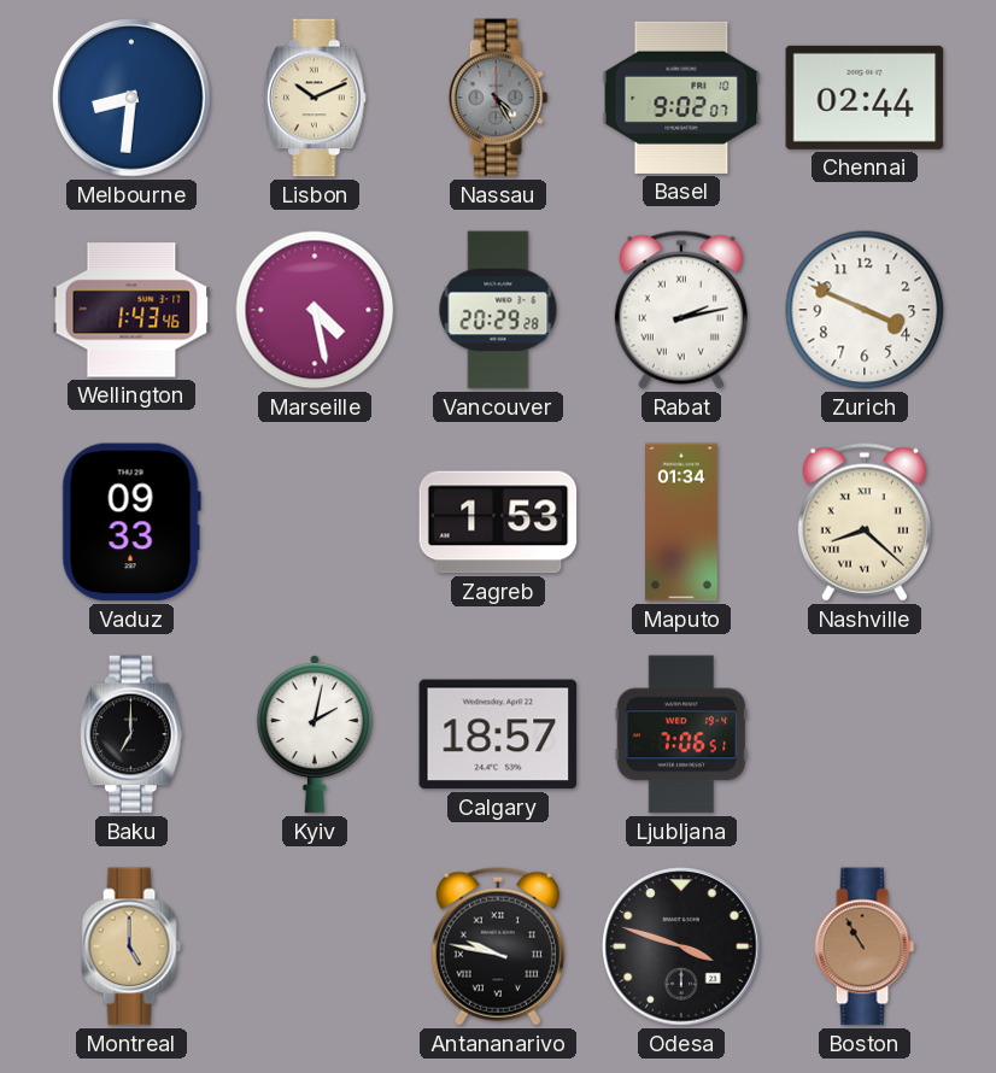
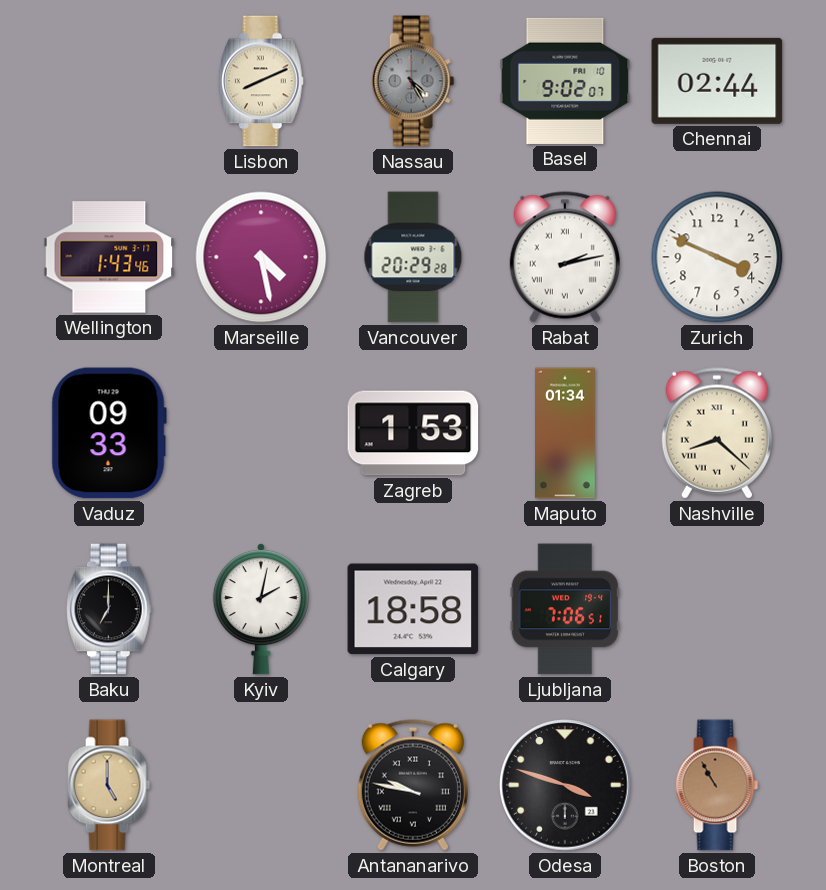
Melbourne: 8:31 -> none (131, 98)
Lisbon: 10:11 -> 8:11 (262, 81)
Calgary: 18:57 -> 18:58 (413, 609)
